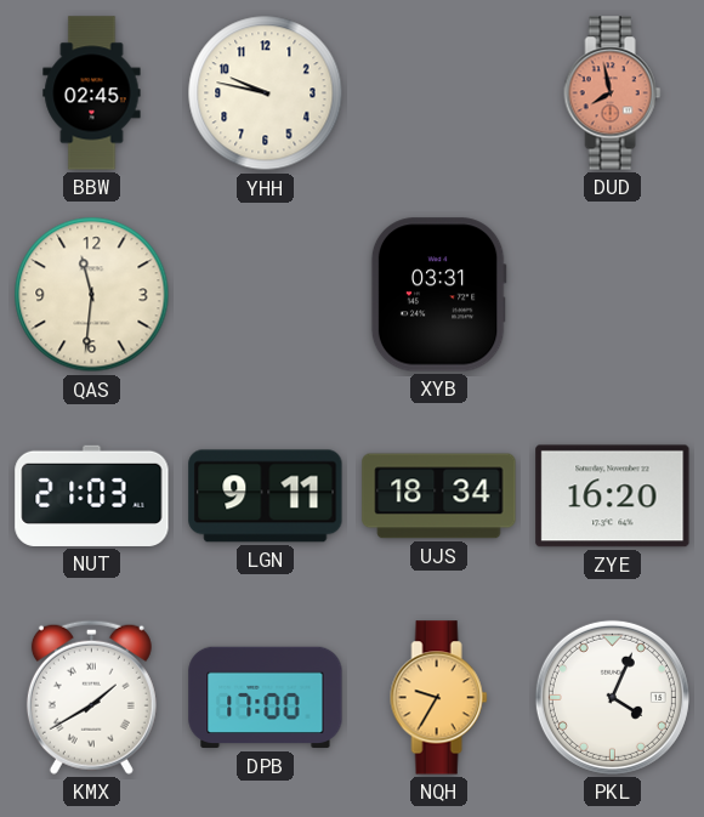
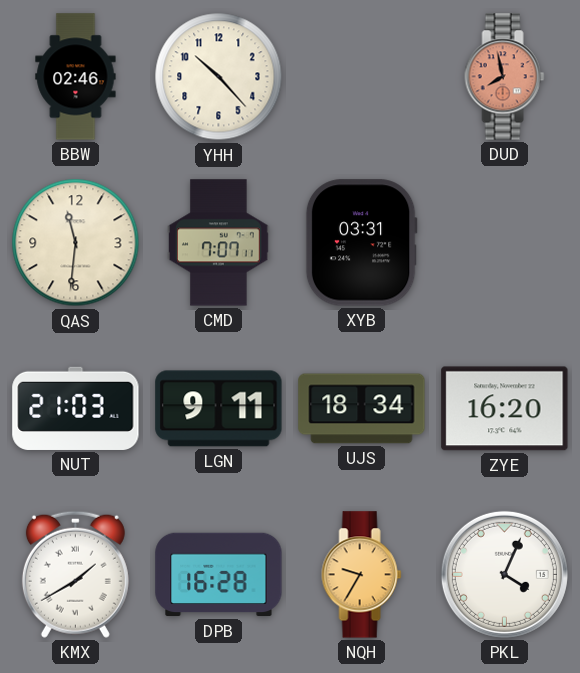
BBW: 02:45 -> 02:46 (76, 77)
YHH: 9:47 -> 10:23 (219, 77)
CMD: none -> 7:07 (219, 243)
DPB: 17:00 -> 16:28 (219, 575)
